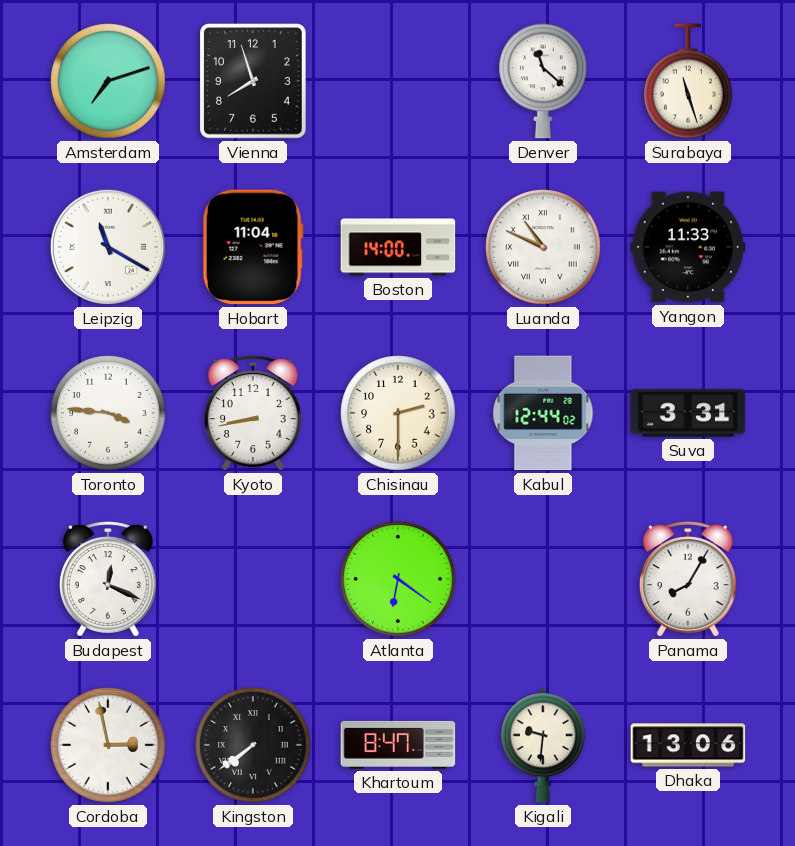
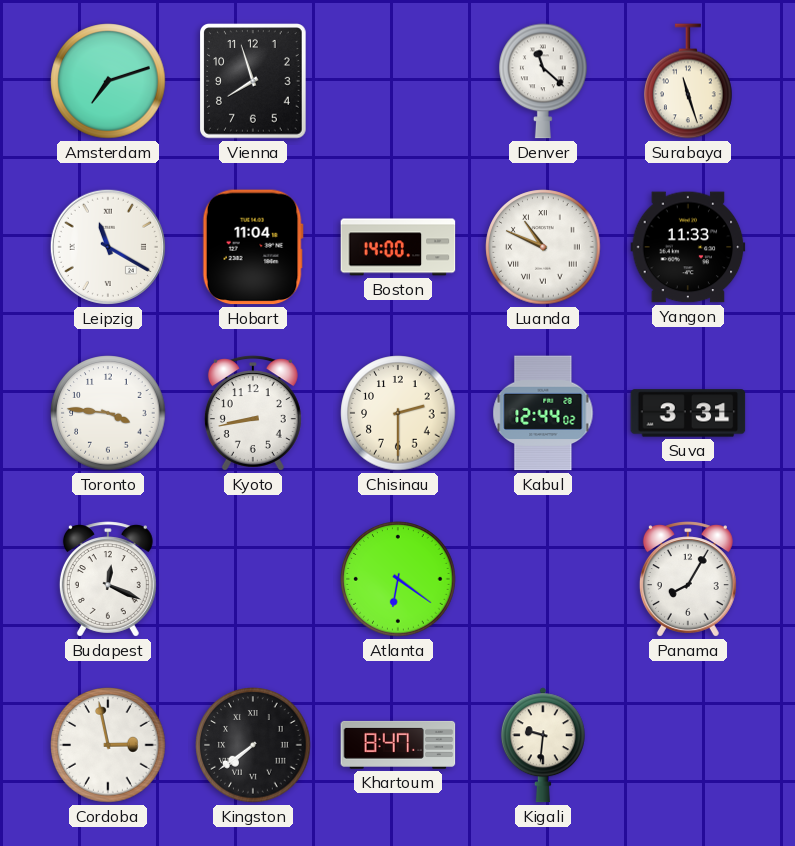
Dhaka: 13:06 -> none (688, 745)
